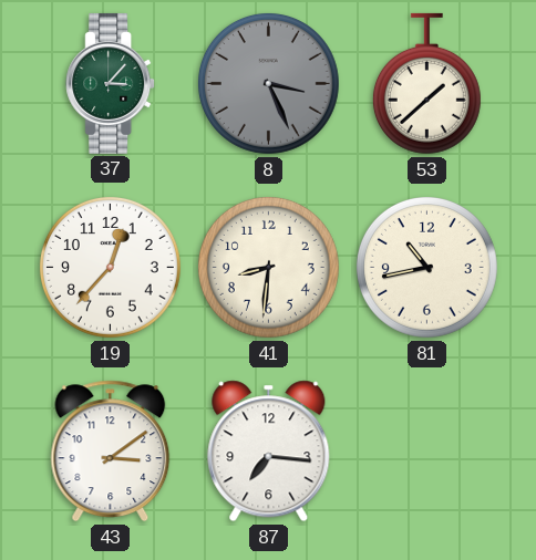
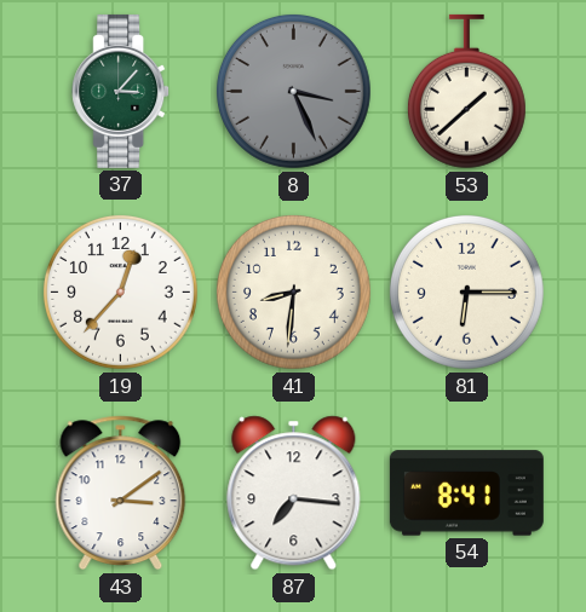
81: 10:43 -> 6:15 (466, 291)
54: none -> 8:41 (466, 493)
